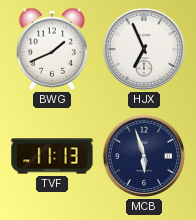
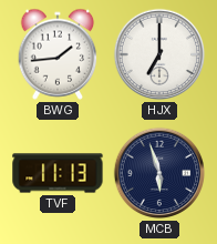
BWG: 1:41 -> 1:44 (58, 54)
HJX: 6:56 -> 7:00 (159, 54)
